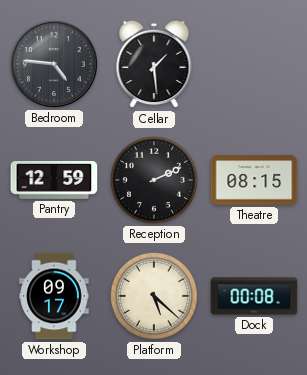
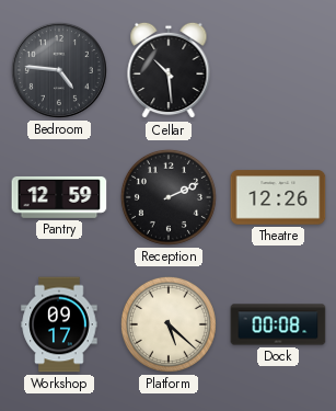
Cellar: 1:29 -> 10:29 (169, 70)
Theatre: 08:15 -> 12:26 (278, 197)
